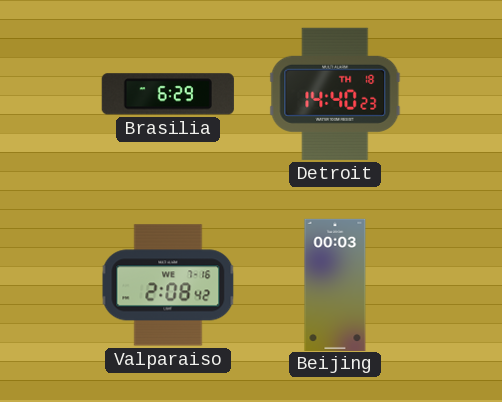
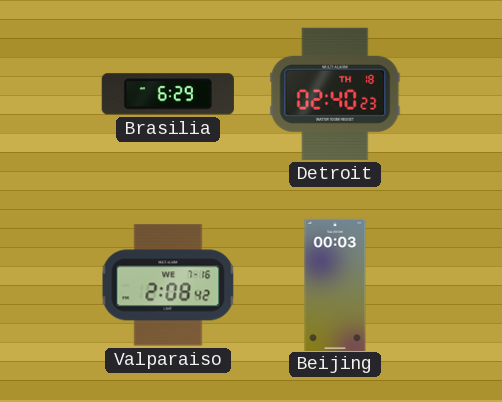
Detroit: 14:40 -> 02:40 (335, 94)
